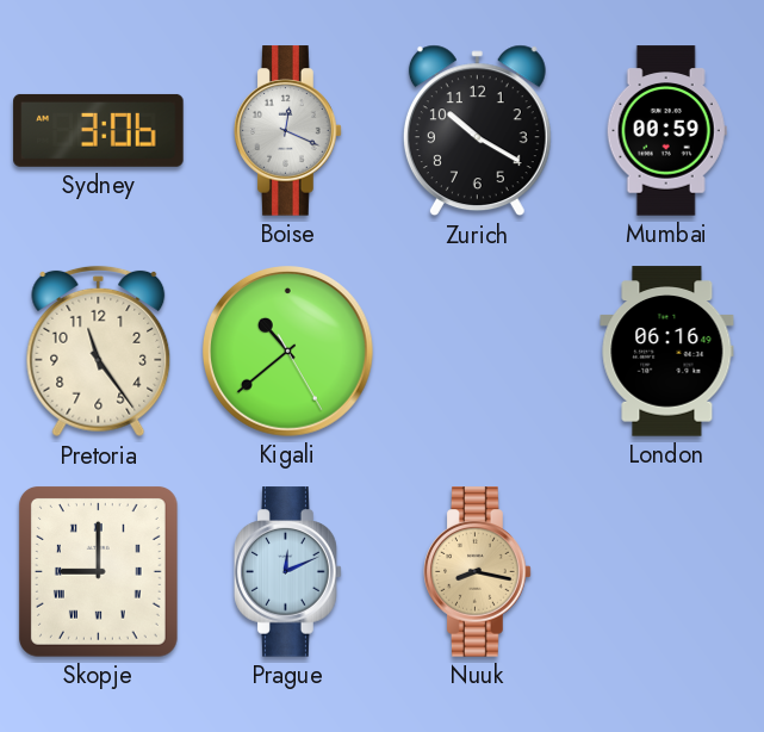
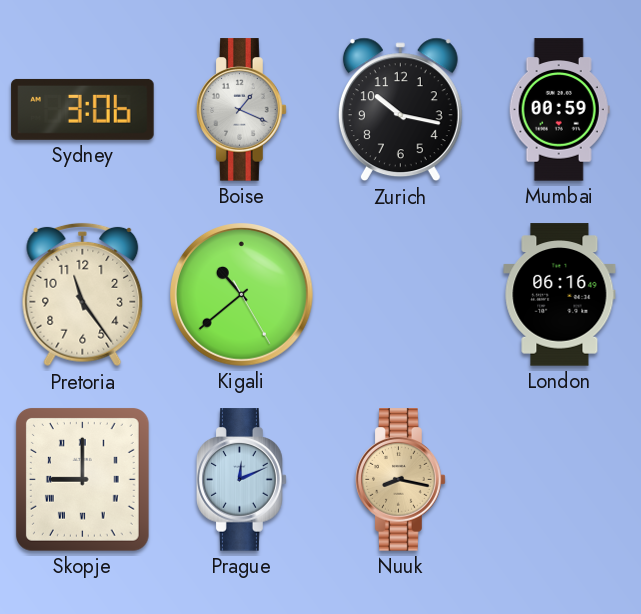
Boise: 12:19 -> 1:19 (242, 110)
Zurich: 10:20 -> 10:17 (400, 110)
